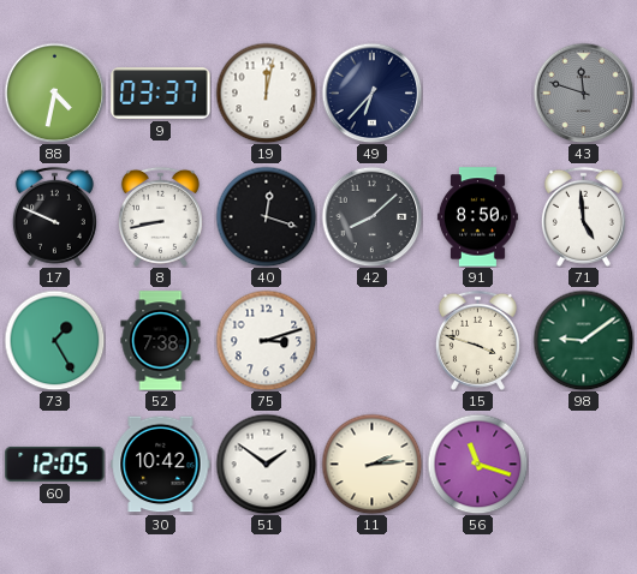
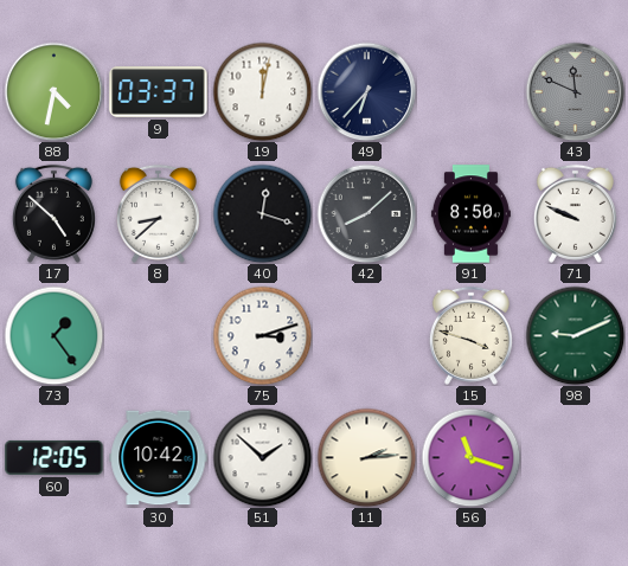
43: 11:48 -> 11:49 (575, 91)
17: 9:49 -> 4:52 (53, 213)
8: 8:43 -> 8:38 (158, 213)
71: 4:59 -> 9:49 (575, 213)
73: 1:25 -> 1:24 (53, 335)
52: 7:38 -> none (161, 341)
98: 9:09 -> 9:11 (575, 335)
51: 1:51 -> 1:52 (262, 457)
